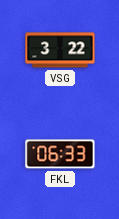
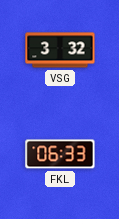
VSG: 3:22 -> 3:32 (60, 50)
